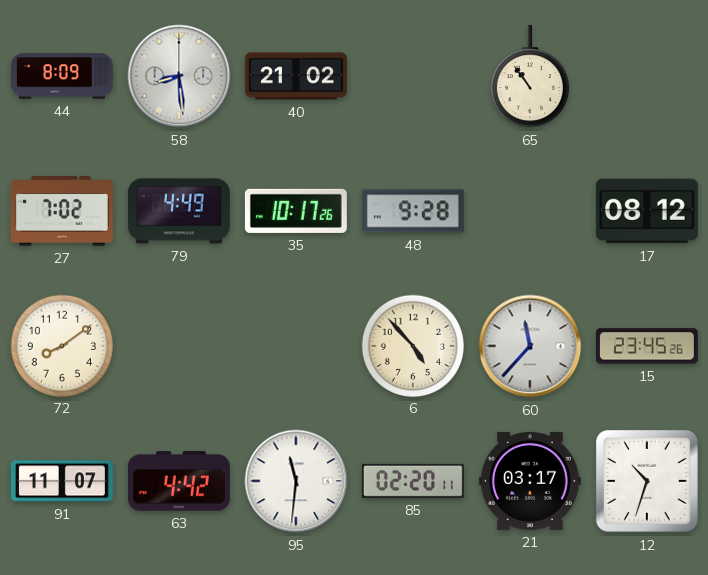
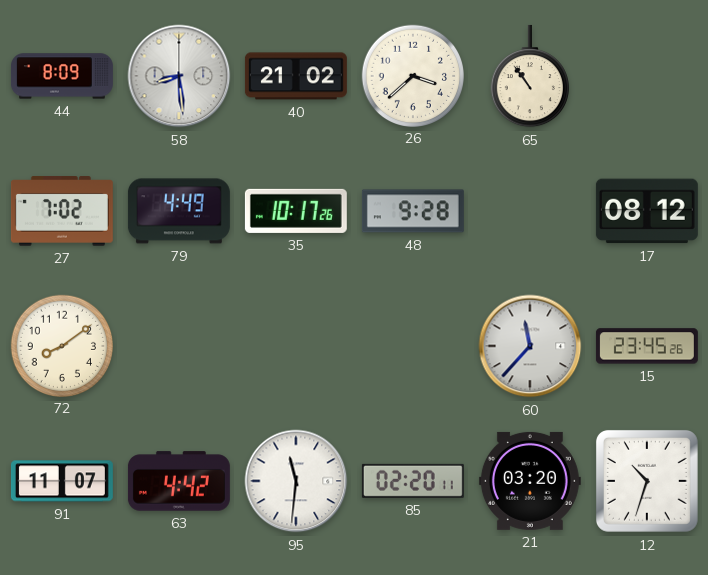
26: none -> 3:38 (412, 75)
6: 4:53 -> none (412, 345)
21: 03:17 -> 03:20 (530, 481)
